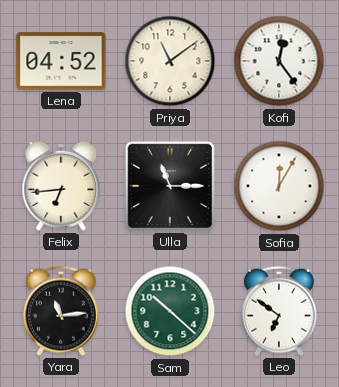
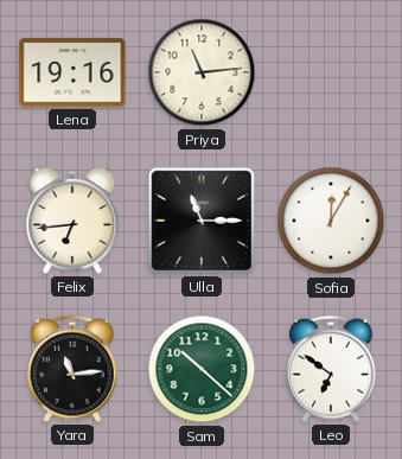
Lena: 04:52 -> 19:16 (72, 72)
Priya: 11:09 -> 11:14 (202, 72)
Kofi: 12:24 -> none (279, 61)
